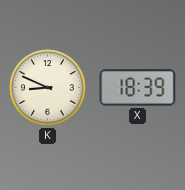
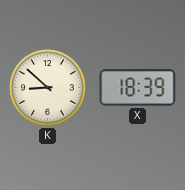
K: 8:49 -> 8:52 (48, 88)
